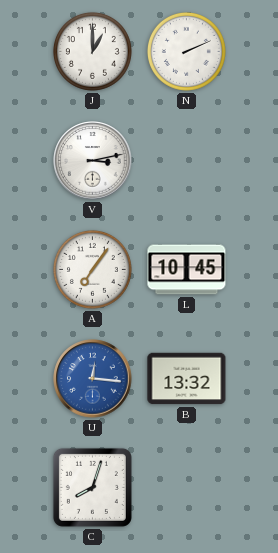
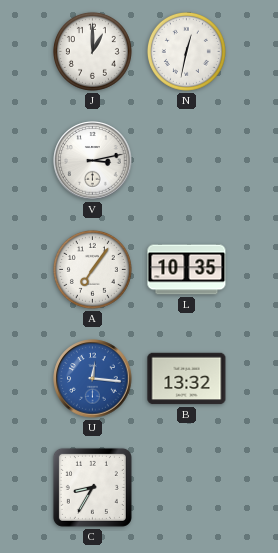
N: 2:11 -> 12:32 (186, 51)
L: 10:45 -> 10:35 (187, 270)
C: 8:03 -> 8:35 (92, 487)
